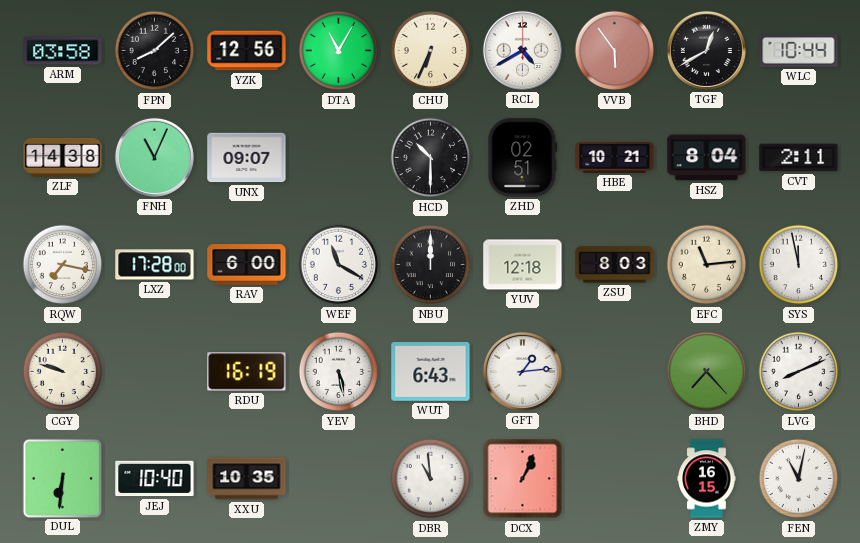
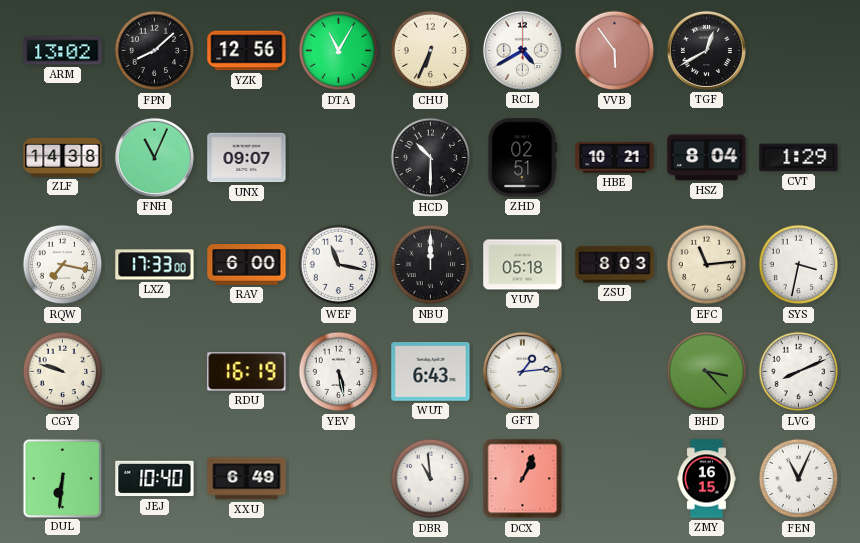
ARM: 03:58 -> 13:02 (63, 51)
WLC: 10:44 -> none (799, 51)
CVT: 2:11 -> 1:29 (799, 158)
LXZ: 17:28 -> 17:33 (155, 265)
WEF: 11:20 -> 11:17 (339, 265)
YUV: 12:18 -> 05:18 (523, 265)
SYS: 11:58 -> 3:32 (799, 265)
BHD: 7:23 -> 3:23 (707, 372)
XXU: 10:35 -> 6:49 (247, 479)
FEN: 11:02 -> 11:04 (799, 479)
